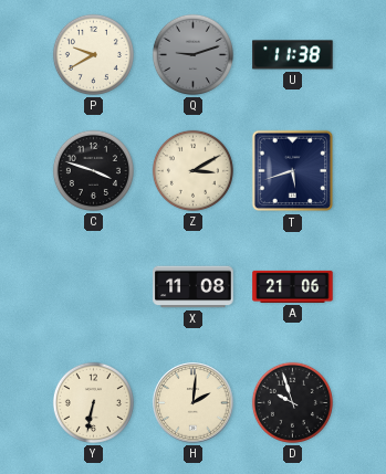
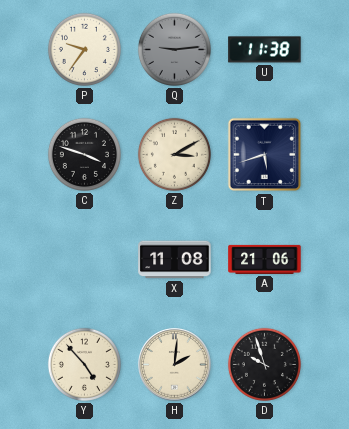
P: 9:40 -> 9:36 (84, 49)
Q: 9:12 -> 9:14 (174, 49)
Y: 6:32 -> 4:53 (84, 364)
